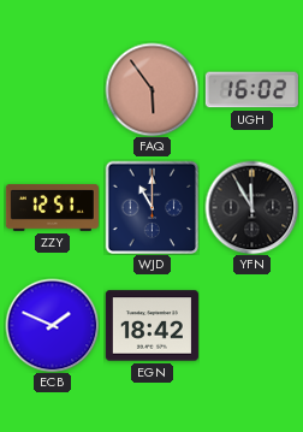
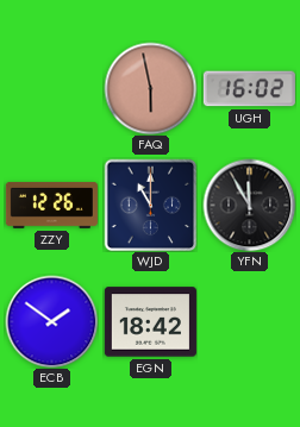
FAQ: 5:54 -> 5:58 (150, 88)
ZZY: 12:51 -> 12:26 (51, 205)
ECB: 1:49 -> 1:51 (51, 321)
